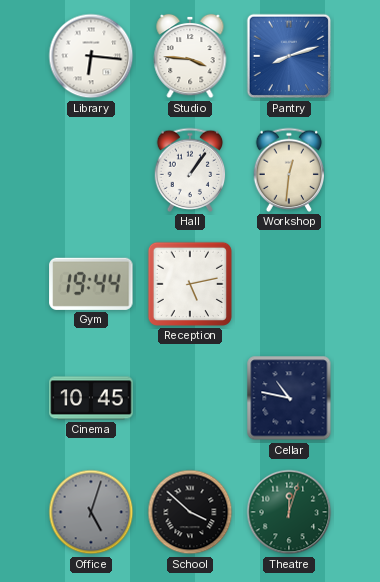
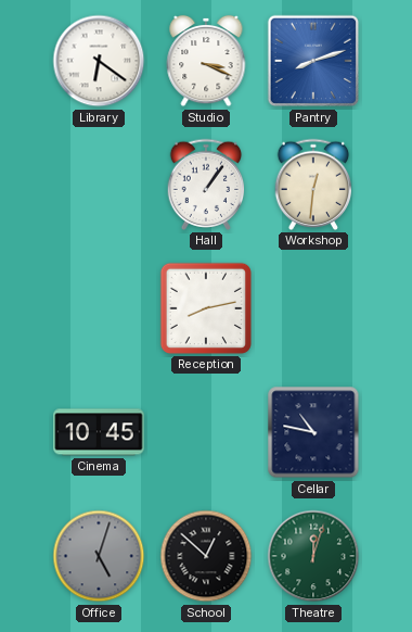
Library: 6:16 -> 6:21 (99, 61)
Studio: 3:46 -> 3:19 (206, 61)
Gym: 19:44 -> none (91, 284)
Reception: 5:13 -> 8:13 (206, 308)
School: 3:52 -> 12:52 (206, 556)
